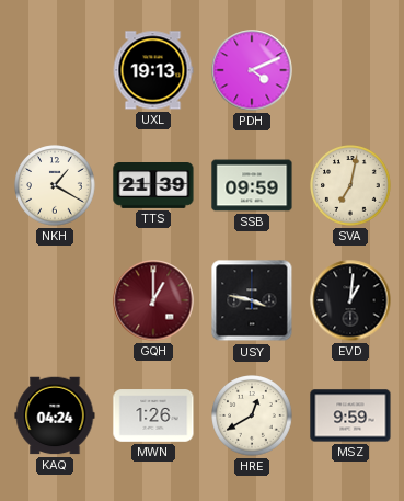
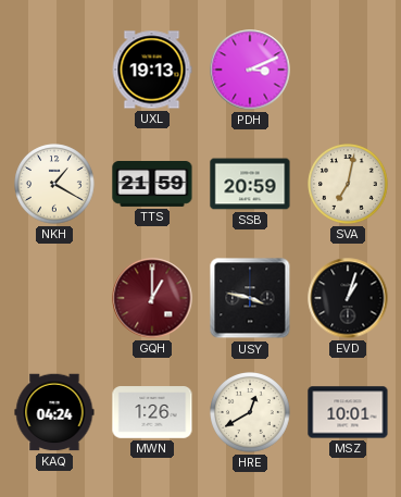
PDH: 4:11 -> 3:11 (250, 70)
TTS: 21:39 -> 21:59 (152, 185)
SSB: 09:59 -> 20:59 (250, 184)
EVD: 1:01 -> 1:03 (348, 298)
MSZ: 9:59 -> 10:01 (348, 412)
